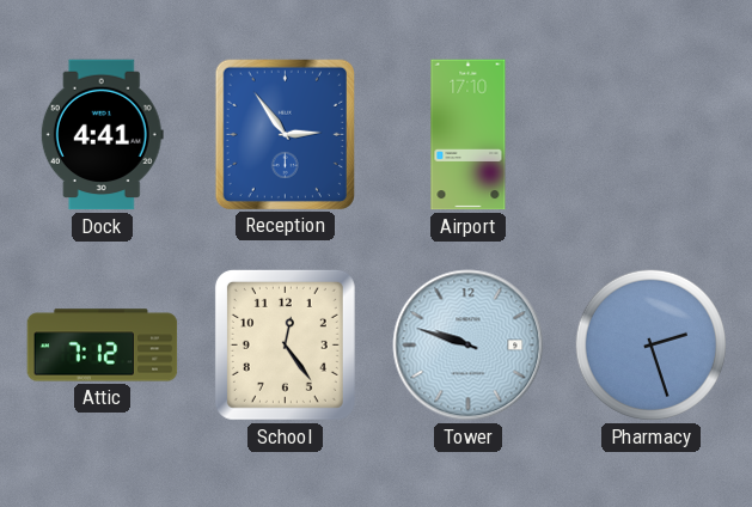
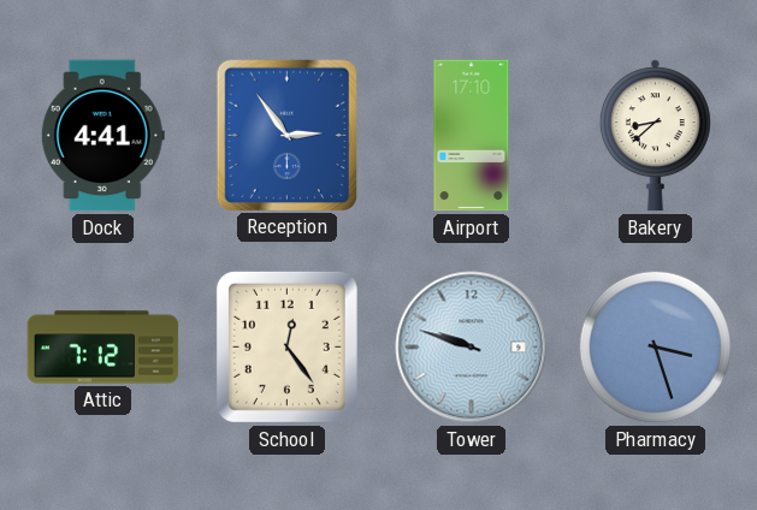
Bakery: none -> 8:38 (655, 136)
Pharmacy: 2:27 -> 3:27 (655, 346)
